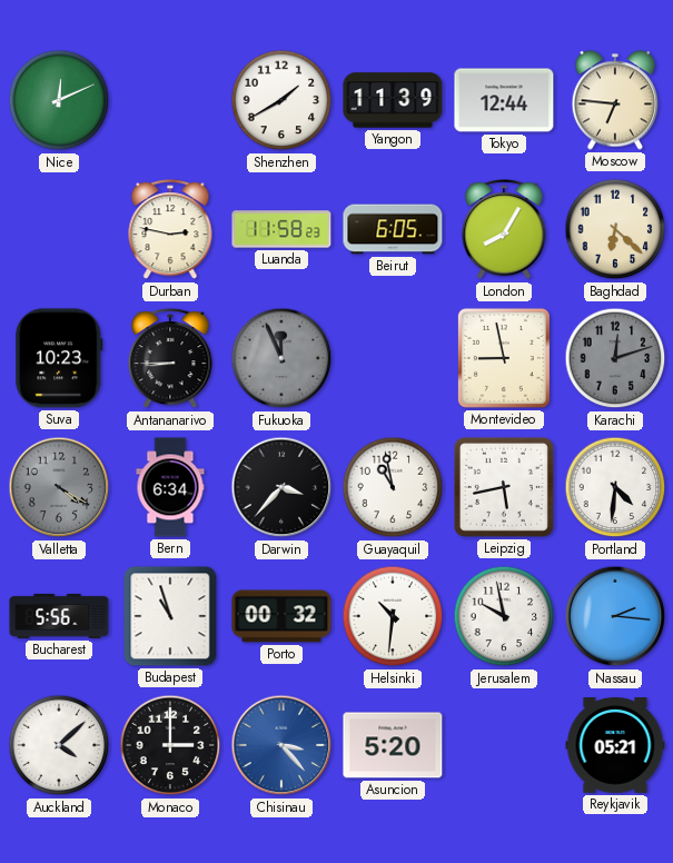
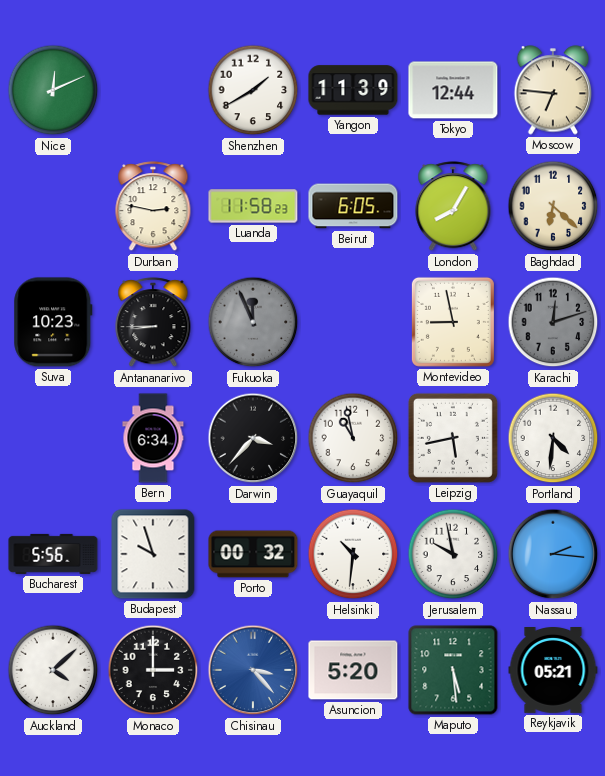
Valletta: 4:20 -> none (59, 487)
Budapest: 10:57 -> 9:57 (153, 554)
Maputo: none -> 5:29 (453, 670)
